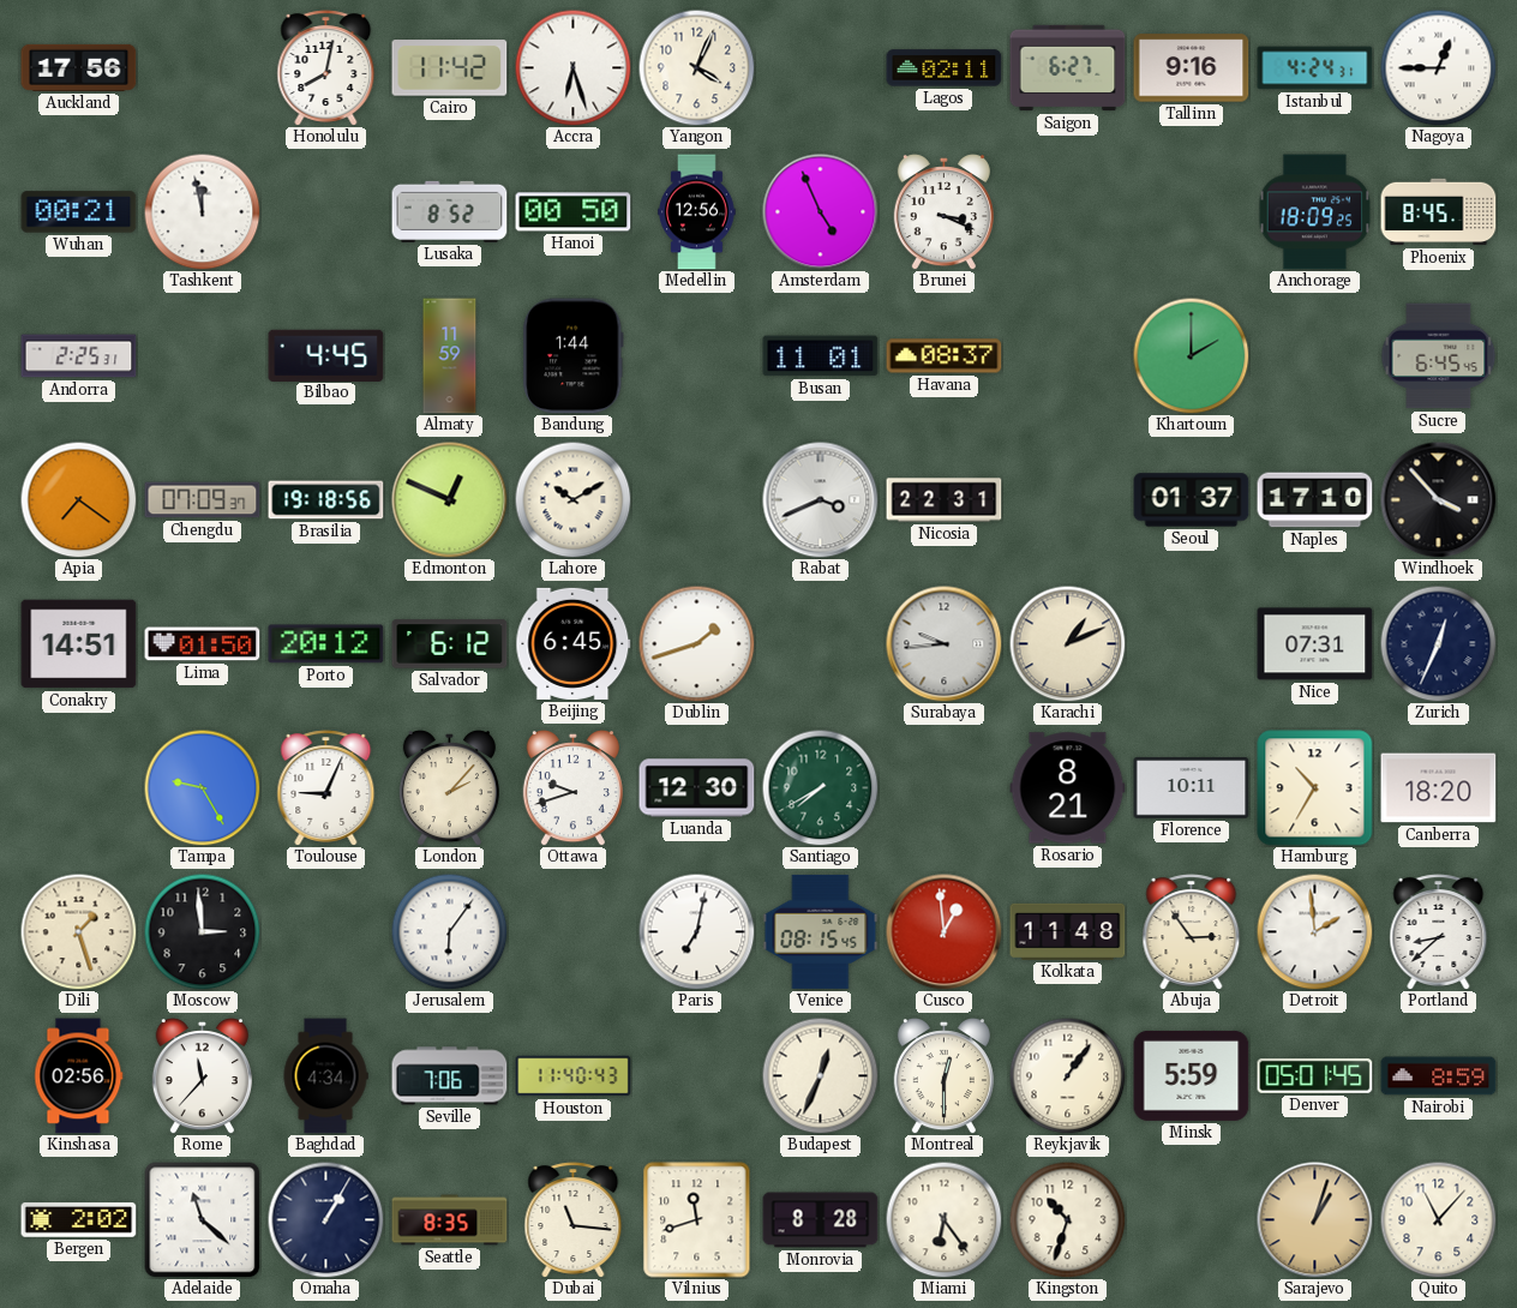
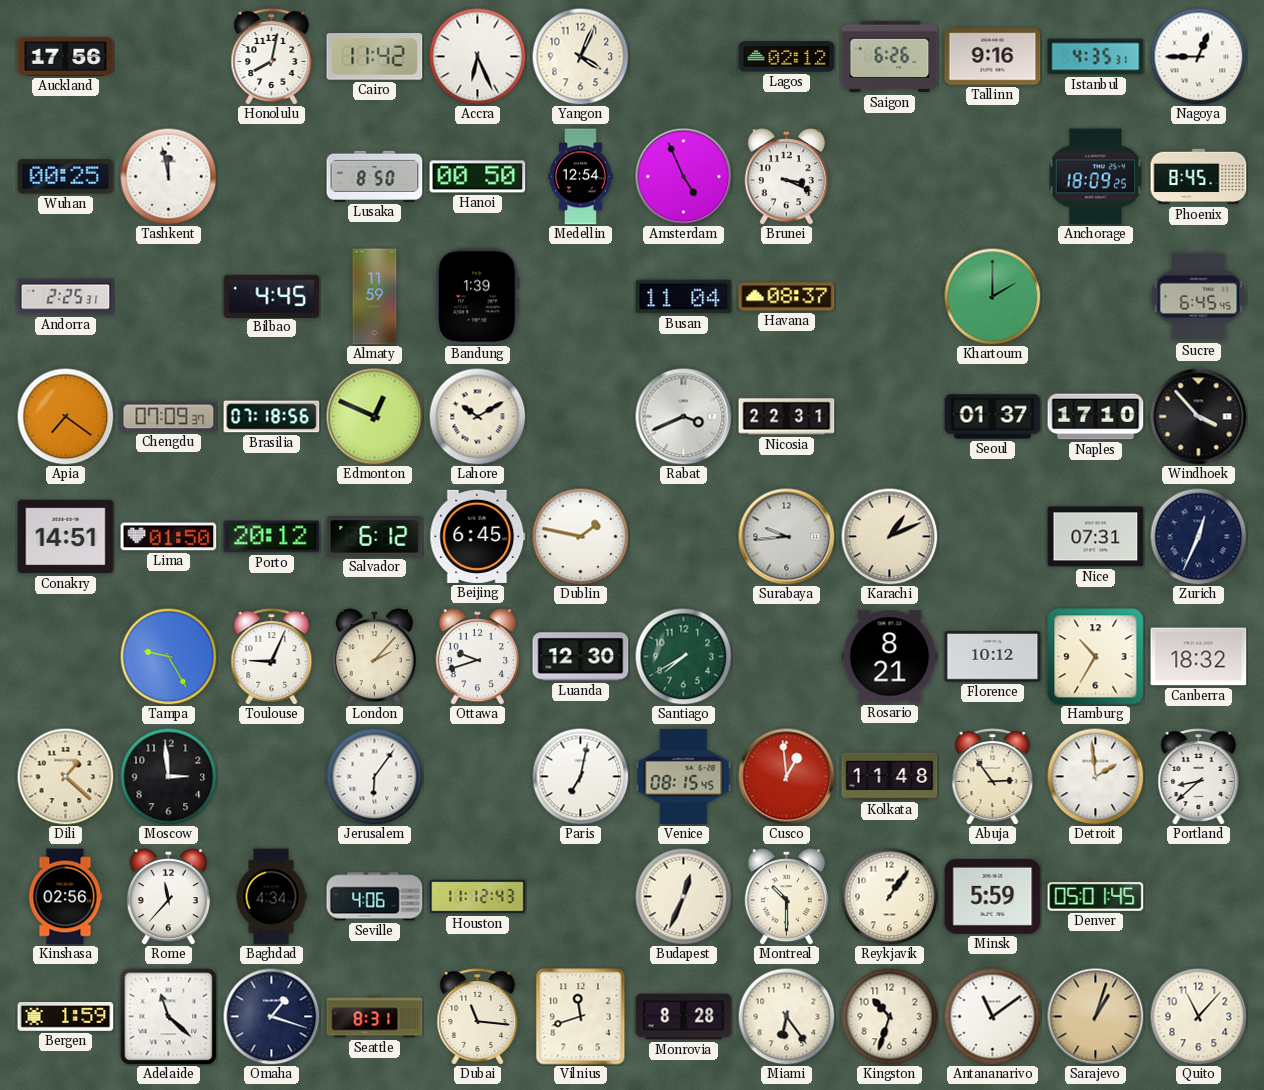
Accra: 6:27 -> 6:26 (477, 56)
Lagos: 02:11 -> 02:12 (787, 57)
Saigon: 6:27 -> 6:26 (890, 57)
Istanbul: 4:24 -> 4:35 (1096, 57)
Wuhan: 00:21 -> 00:25 (66, 177)
Lusaka: 8:52 -> 8:50 (375, 176)
Medellin: 12:56 -> 12:54 (581, 177)
Bandung: 1:44 -> 1:39 (478, 297)
Busan: 11:01 -> 11:04 (684, 297)
Brasilia: 19:18 -> 07:18 (272, 417)
Dublin: 1:42 -> 1:47 (580, 536)
Florence: 10:11 -> 10:12 (993, 657)
Canberra: 18:20 -> 18:32 (1199, 657)
Dili: 1:27 -> 1:22 (65, 776)
Seville: 7:06 -> 4:06 (375, 897)
Houston: 11:40 -> 11:12 (478, 897)
Montreal: 12:30 -> 10:30 (786, 897)
Nairobi: 8:59 -> none (1439, 1076)
Bergen: 2:02 -> 1:59 (66, 1017)
Omaha: 1:05 -> 1:18 (271, 1016)
Seattle: 8:35 -> 8:31 (375, 1017)
Antananarivo: none -> 11:09 (992, 1016)
